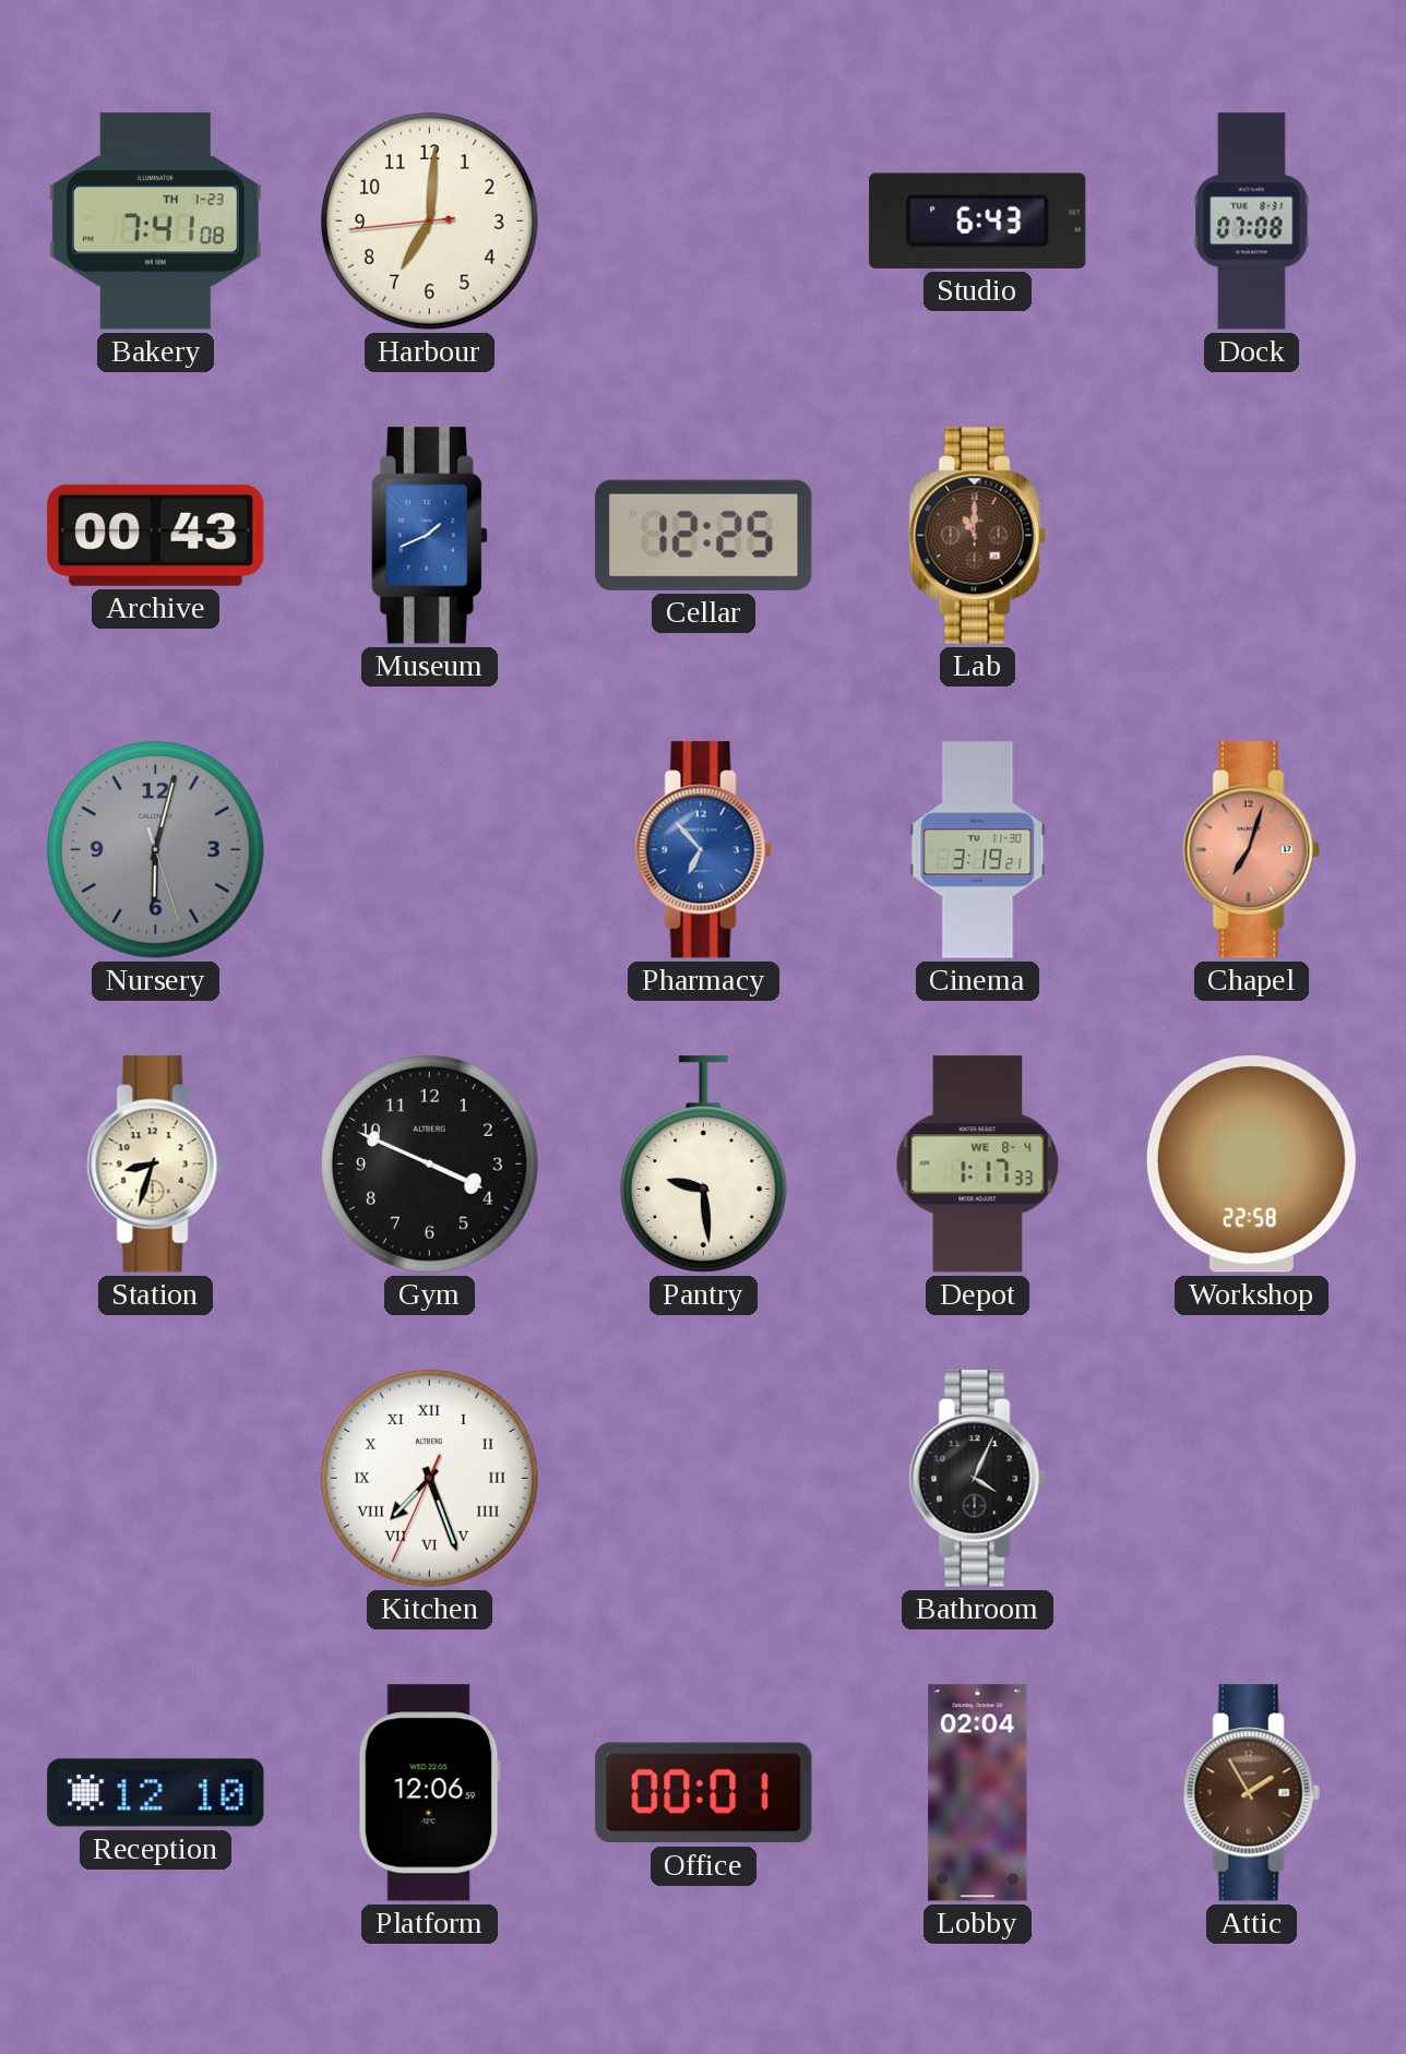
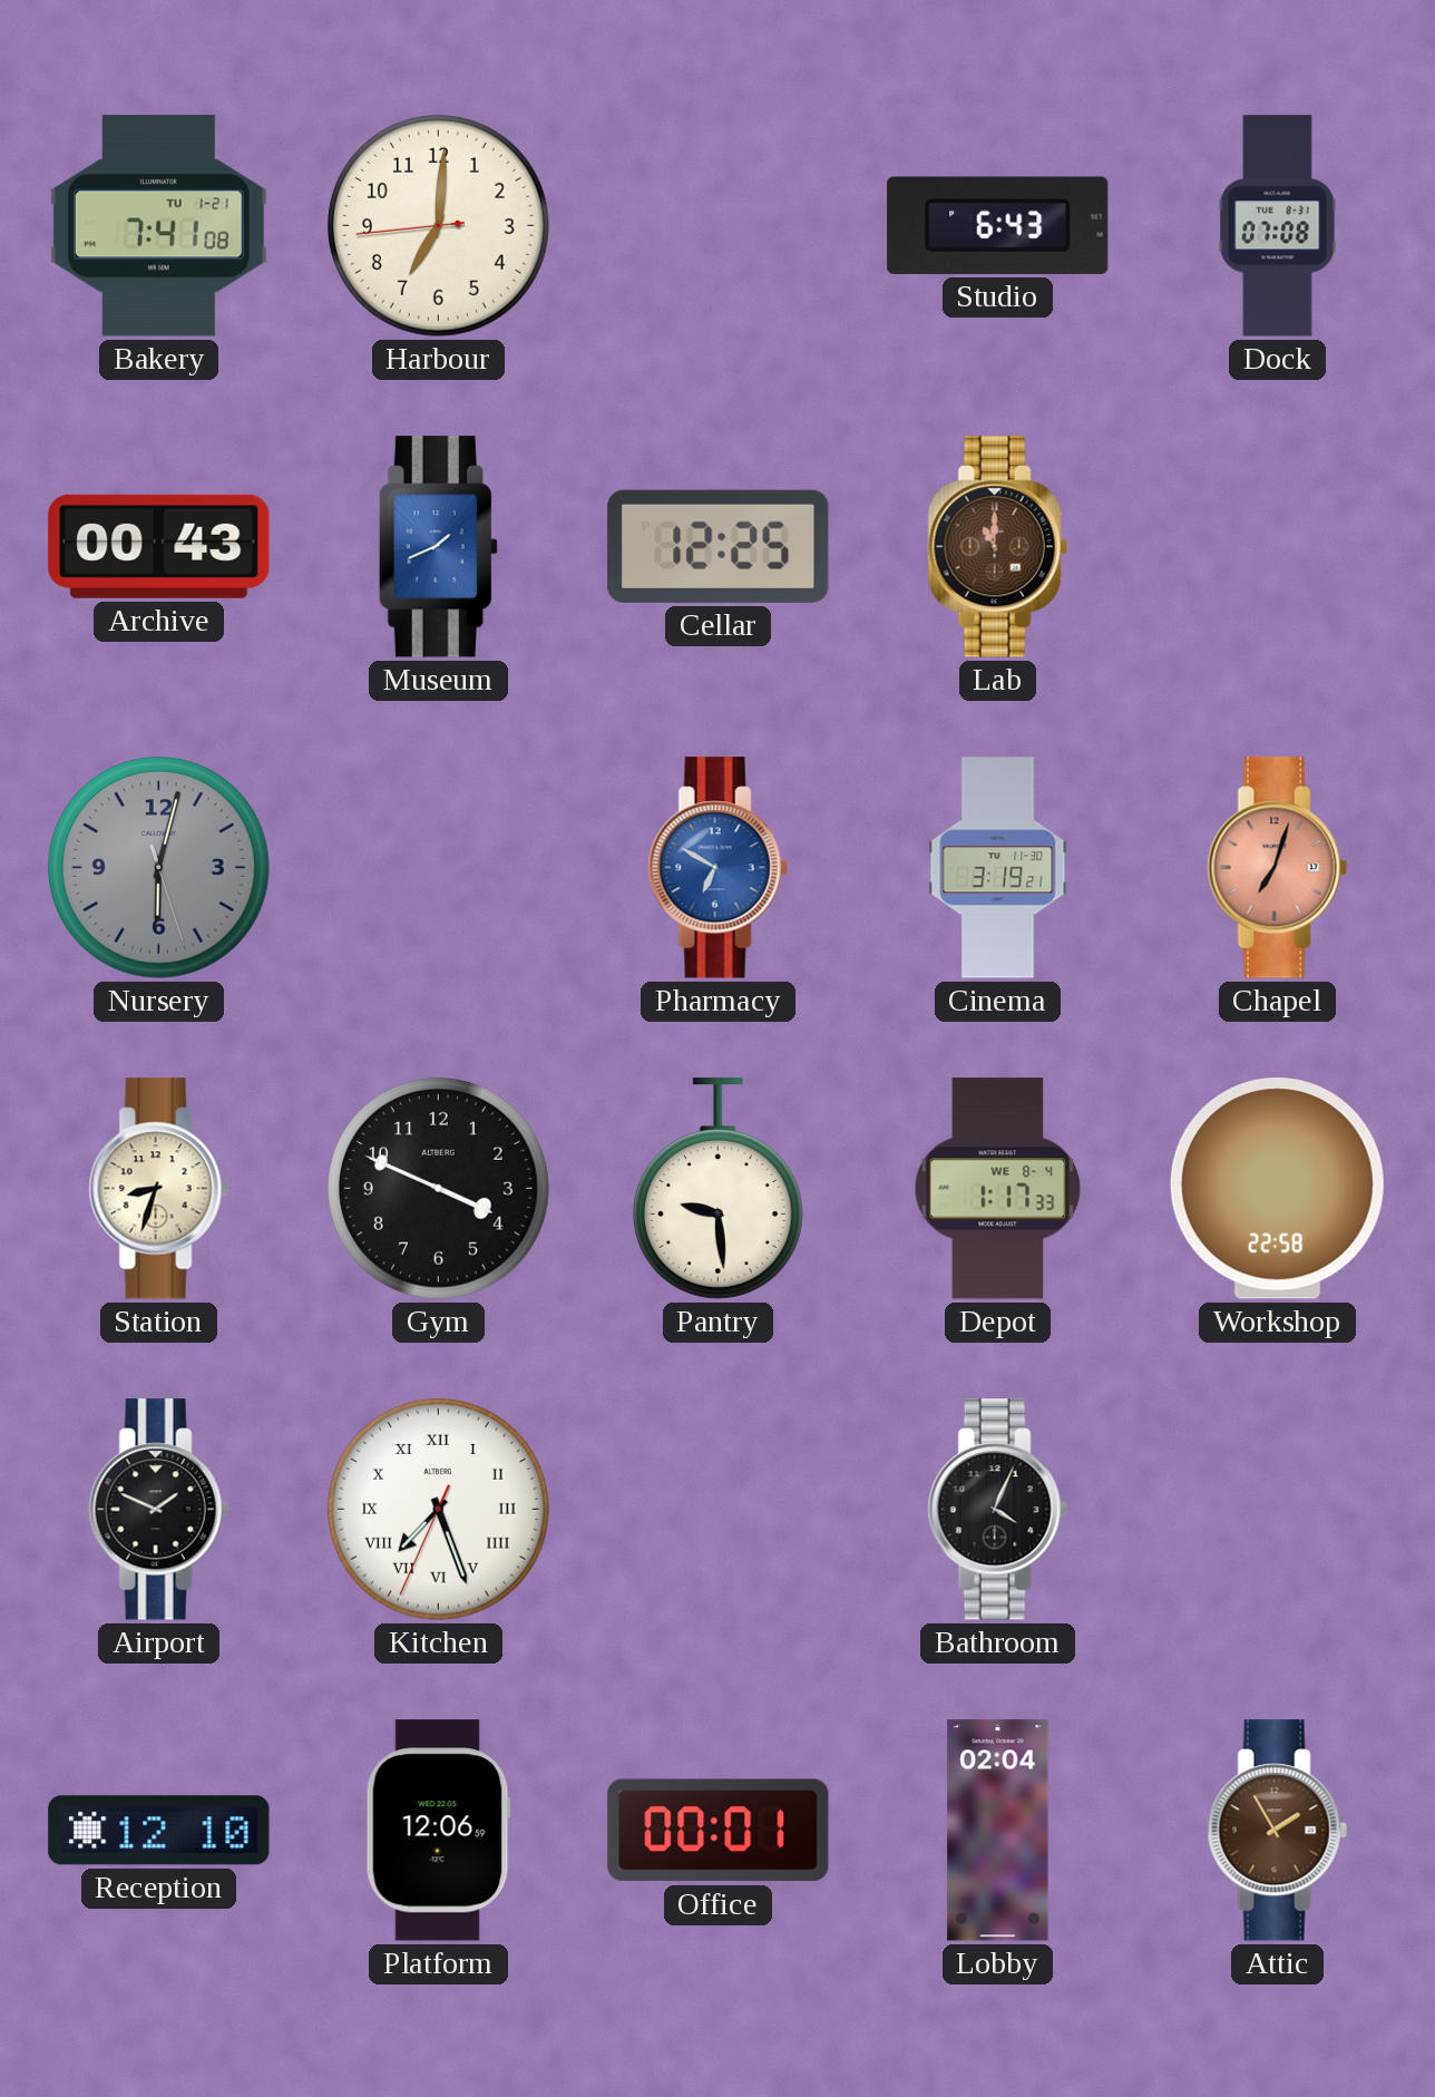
Bakery date: TH 1-23 -> TU 1-21 (158, 226)
Pharmacy: 6:53 -> 6:50 (717, 868)
Airport: none -> 1:49 (158, 1510)
